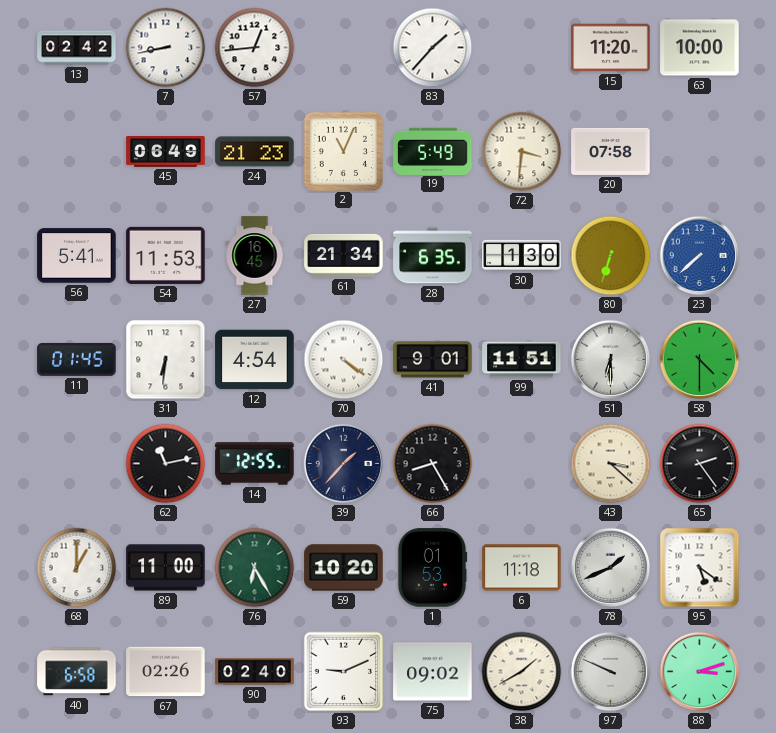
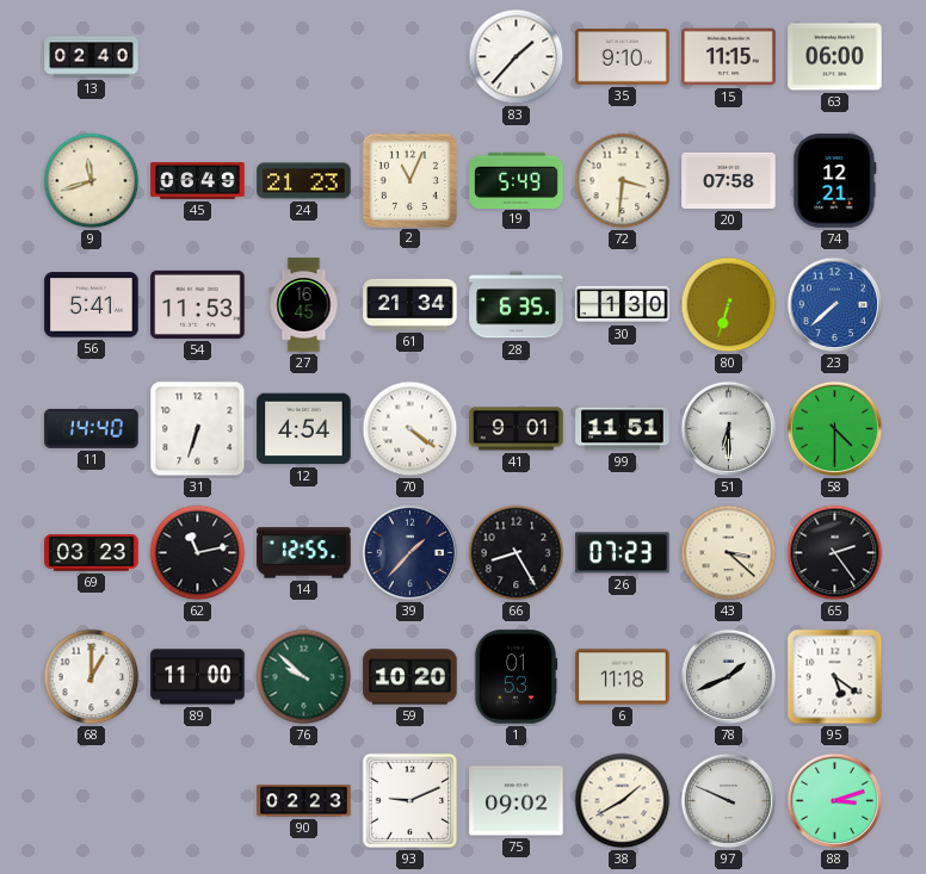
13: 02:42 -> 02:40 (92, 57)
7: 8:43 -> none (166, 48)
57: 12:44 -> none (255, 48)
35: none -> 9:10 (623, 57)
15: 11:20 -> 11:15 (729, 57)
63: 10:00 -> 06:00 (835, 57)
9: none -> 11:42 (92, 181)
74: none -> 12:21 (835, 181)
11: 01:45 -> 14:40 (92, 428)
31: 6:31 -> 6:33 (198, 429)
69: none -> 03:23 (92, 553)
26: none -> 07:23 (623, 553)
76: 6:25 -> 9:52 (304, 677)
40: 6:58 -> none (77, 672)
67: 02:26 -> none (166, 672)
90: 02:40 -> 02:23 (304, 801)
